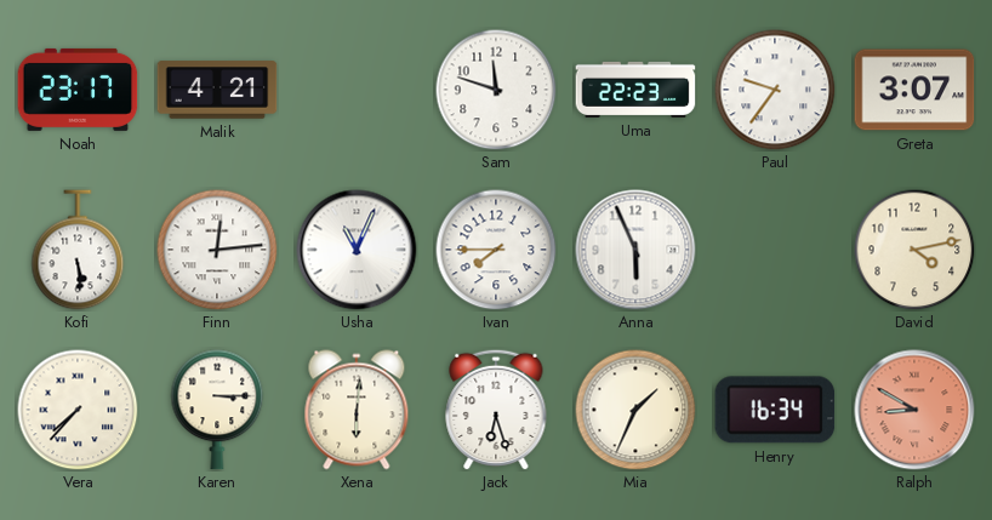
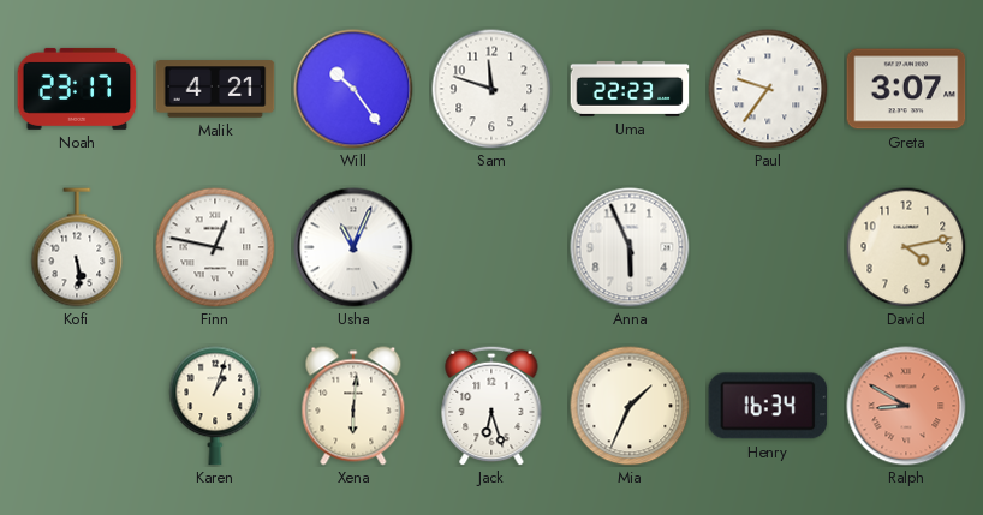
Will: none -> 10:24 (353, 89)
Finn: 12:14 -> 12:47 (215, 247)
Ivan: 7:45 -> none (496, 250)
Vera: 7:37 -> none (78, 410)
Karen: 3:15 -> 1:03 (215, 406)
